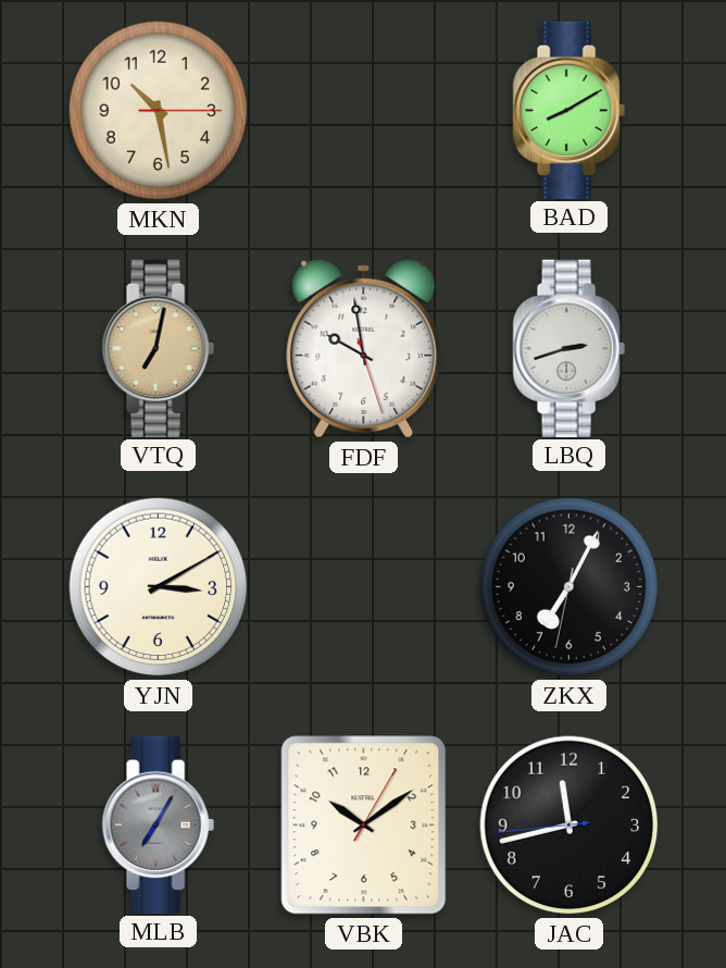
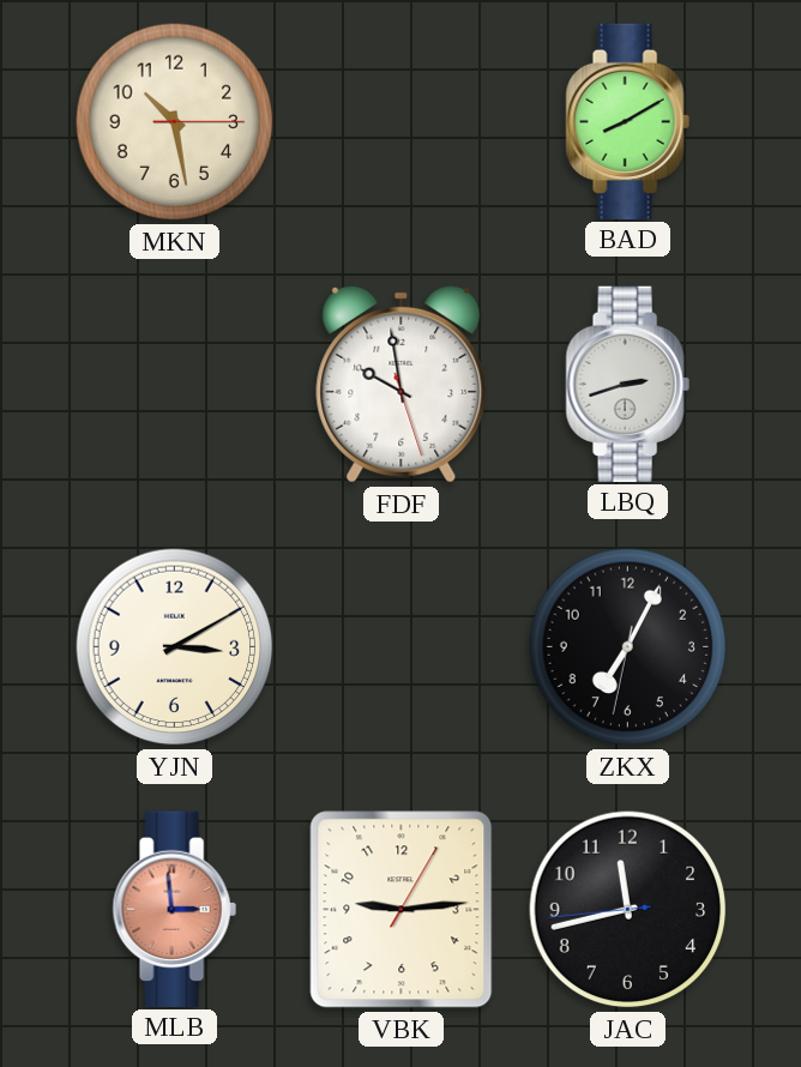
VTQ: 7:02 -> none (158, 348)
MLB: 7:05 -> 2:59 (174, 909)
MLB dial: grey -> salmon (174, 909)
VBK: 10:09 -> 9:14 (402, 910)
